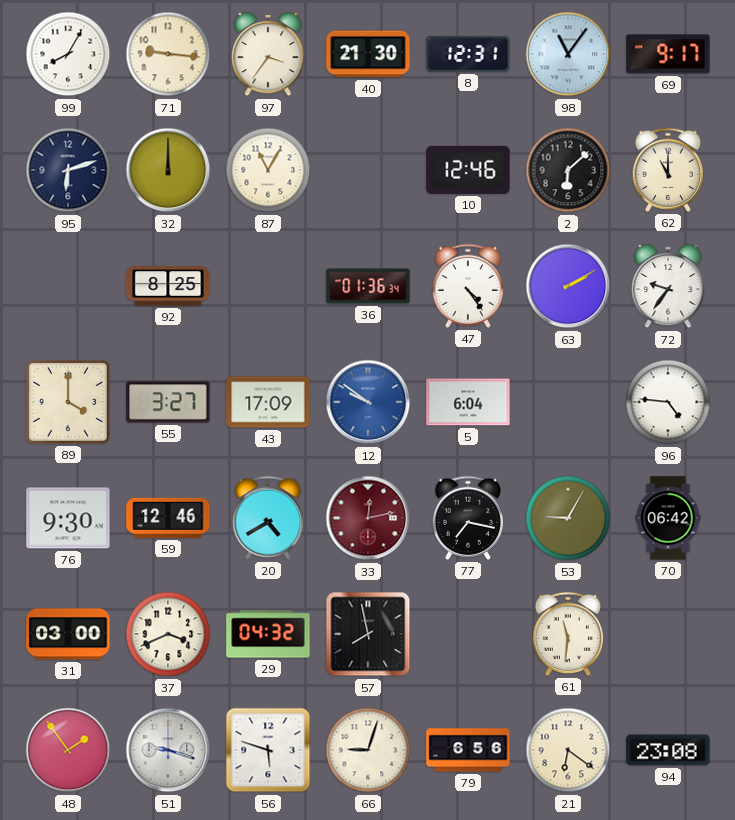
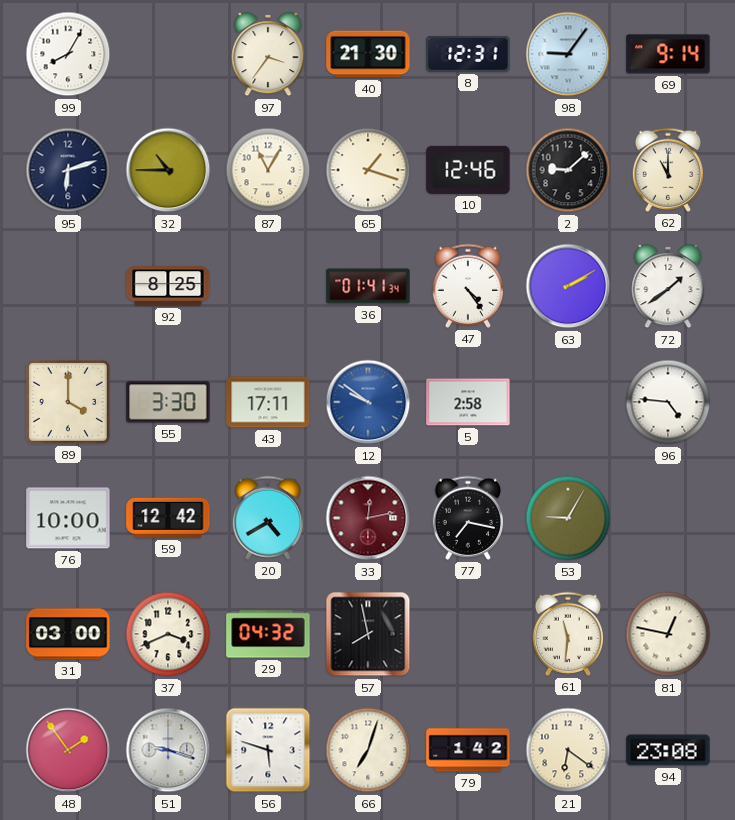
71: 9:16 -> none (168, 54)
98: 11:06 -> 9:06 (568, 54)
69: 9:17 -> 9:14 (668, 54)
32: 12:00 -> 10:45 (168, 170)
65: none -> 1:18 (368, 170)
2: 6:08 -> 9:08 (568, 170)
36: 01:36 -> 01:41 (368, 286)
72: 9:36 -> 1:39 (668, 286)
55: 3:27 -> 3:30 (168, 402)
43: 17:09 -> 17:11 (268, 402)
5: 6:04 -> 2:58 (468, 402)
76: 9:30 -> 10:00 (68, 518)
59: 12:46 -> 12:42 (168, 518)
70: 06:42 -> none (668, 518)
81: none -> 12:47 (668, 634)
66: 9:03 -> 7:03 (368, 750)
79: 6:56 -> 1:42 (468, 750)
